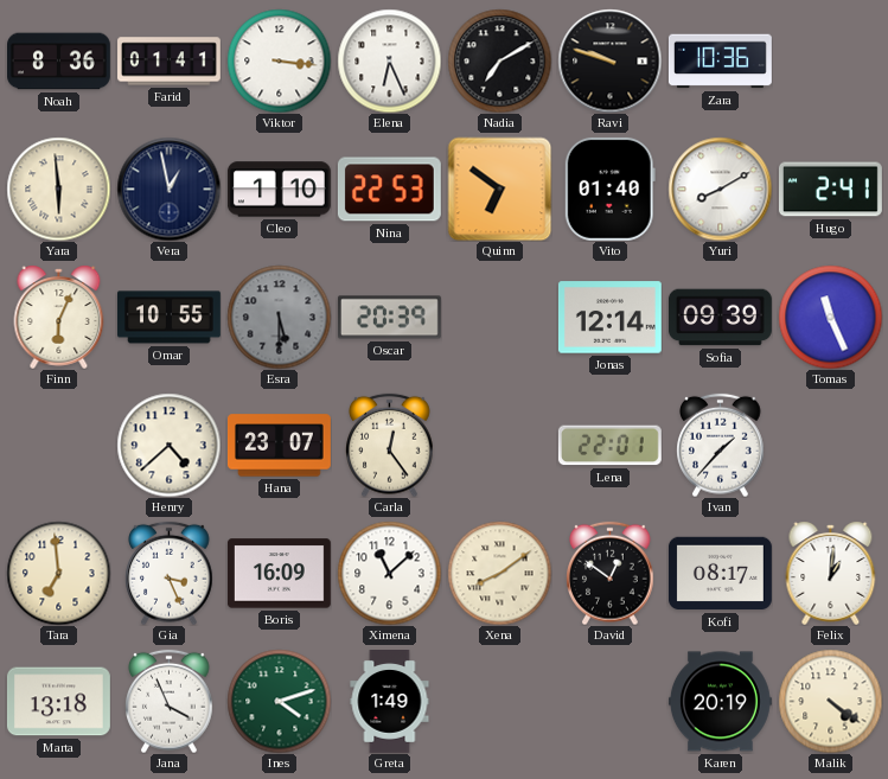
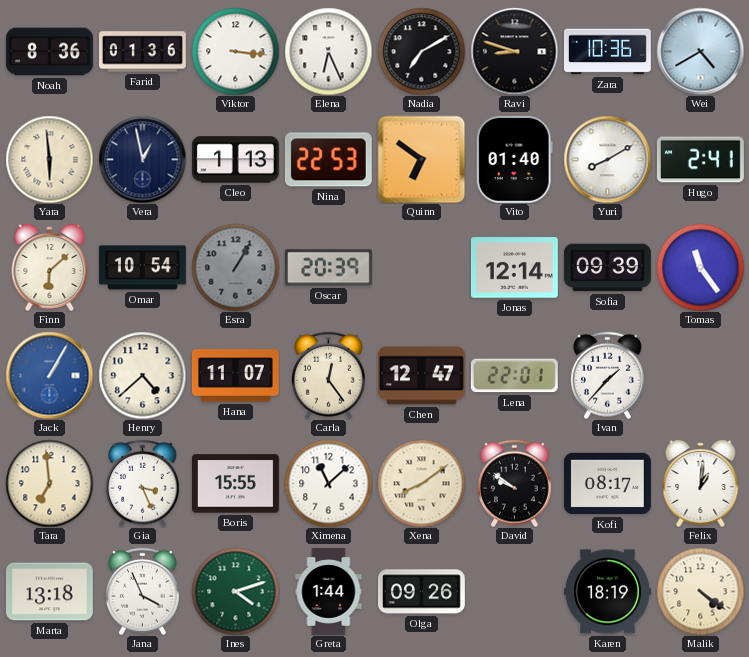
Farid: 01:41 -> 01:36 (143, 52)
Ravi: 9:48 -> 8:48 (514, 51)
Wei: none -> 4:40 (700, 51)
Cleo: 1:10 -> 1:13 (235, 160)
Finn: 6:04 -> 6:08 (50, 267)
Omar: 10:55 -> 10:54 (142, 268)
Esra: 5:30 -> 1:05 (235, 267)
Tomas: 11:26 -> 11:24 (700, 267)
Jack: none -> 1:05 (49, 375)
Hana: 23:07 -> 11:07 (235, 376)
Chen: none -> 12:47 (421, 376)
Boris: 16:09 -> 15:55 (235, 484)
David: 12:51 -> 9:51 (515, 483)
Greta: 1:49 -> 1:44 (329, 592)
Olga: none -> 09:26 (421, 592)
Karen: 20:19 -> 18:19 (607, 592)
